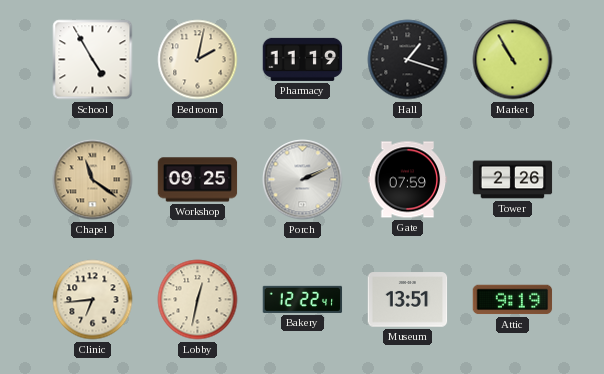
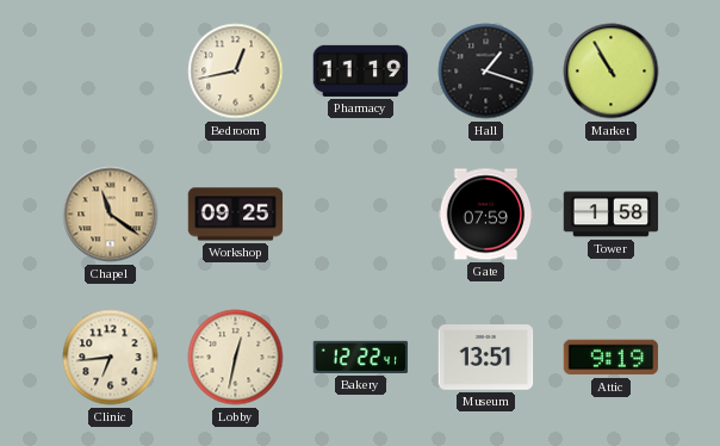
School: 4:55 -> none (93, 60)
Bedroom: 2:02 -> 12:43 (236, 72)
Porch: 2:11 -> none (303, 180)
Tower: 2:26 -> 1:58 (612, 215)
